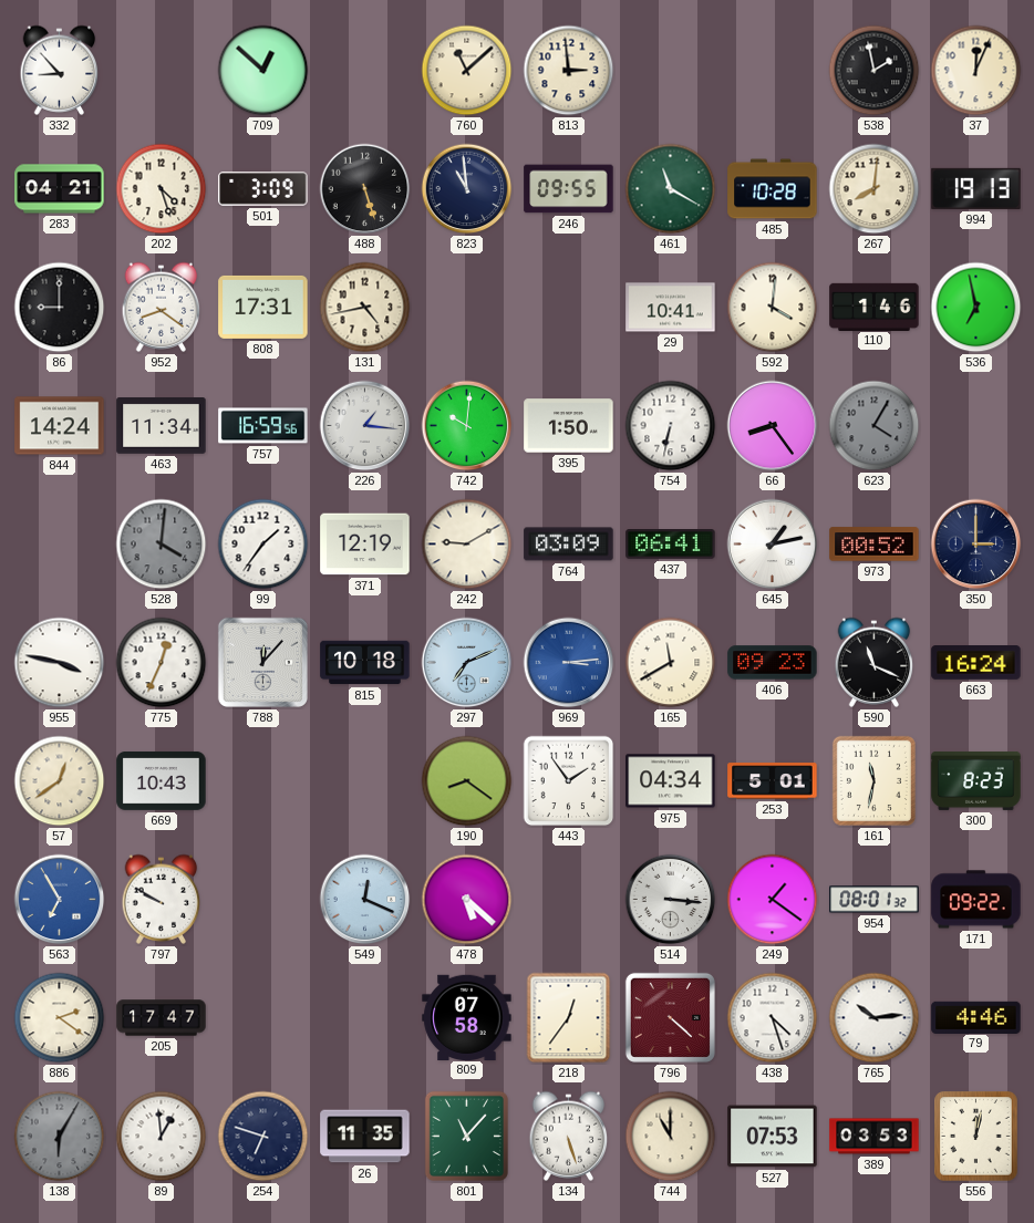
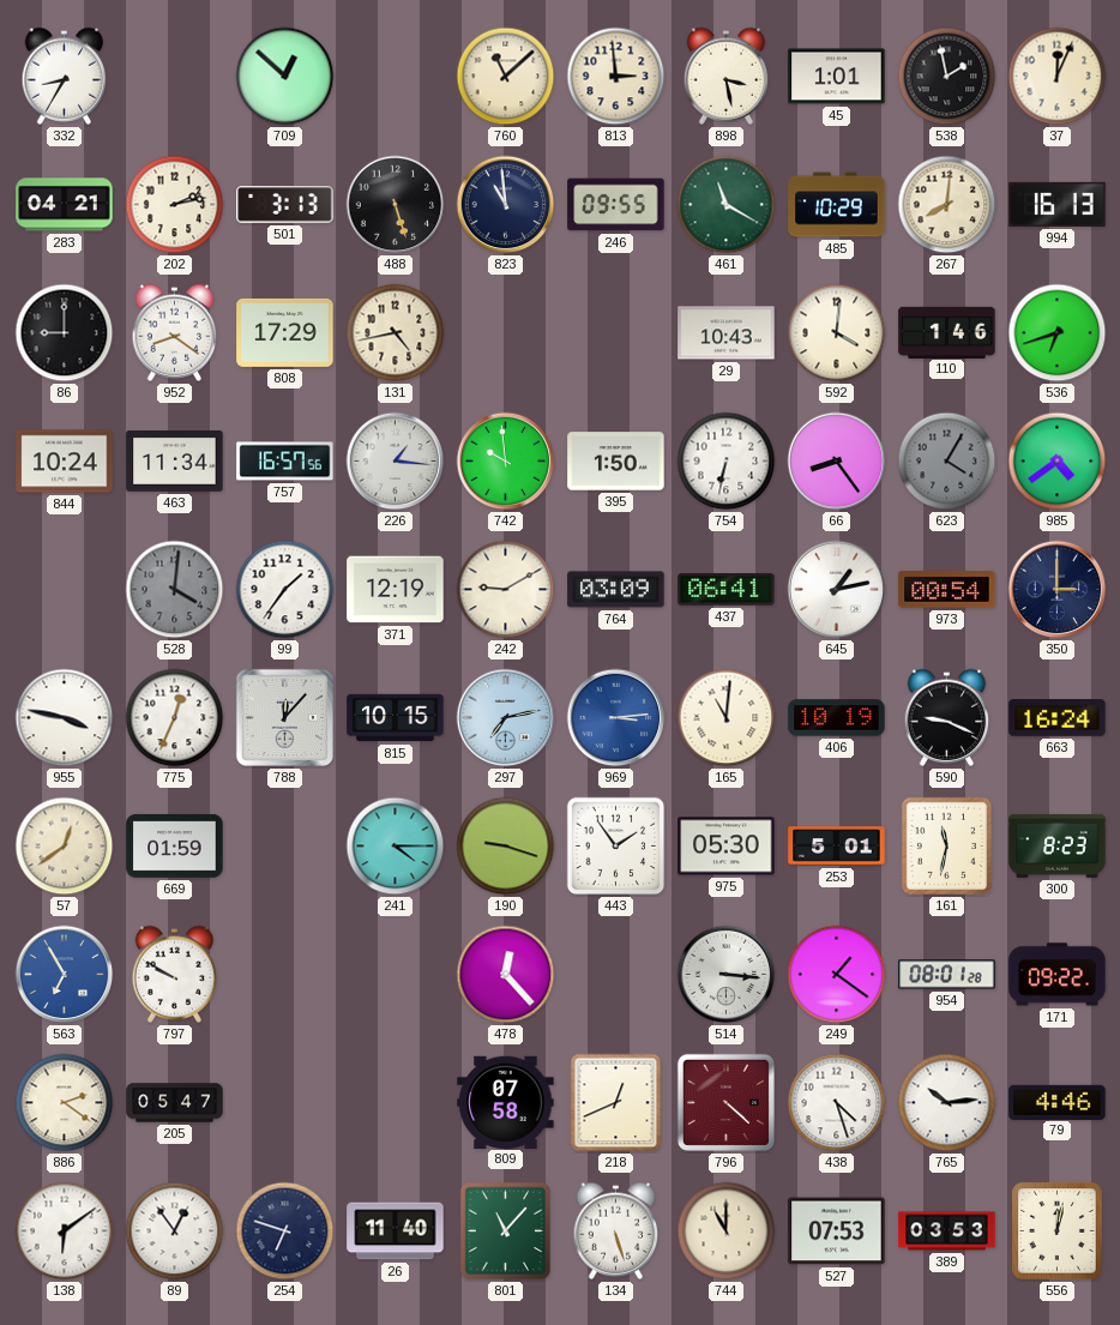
332: 8:53 -> 8:35 (65, 76)
898: none -> 3:28 (727, 76)
45: none -> 1:01 (837, 77)
202: 4:27 -> 2:13 (175, 205)
501: 3:09 -> 3:13 (285, 205)
485: 10:28 -> 10:29 (837, 205)
994: 19:13 -> 16:13 (1058, 204)
808: 17:31 -> 17:29 (285, 332)
29: 10:41 -> 10:43 (727, 333)
536: 6:58 -> 6:42 (1058, 333)
844: 14:24 -> 10:24 (65, 462)
757: 16:59 -> 16:57 (285, 462)
742: 10:01 -> 9:59 (506, 462)
985: none -> 4:39 (1058, 462)
973: 00:52 -> 00:54 (947, 590)
815: 10:18 -> 10:15 (396, 718)
297: 7:11 -> 7:13 (506, 718)
165: 11:40 -> 11:01 (727, 718)
406: 09:23 -> 10:19 (837, 718)
590: 11:19 -> 9:19 (947, 717)
669: 10:43 -> 01:59 (175, 845)
241: none -> 4:15 (396, 847)
190: 8:21 -> 9:18 (506, 847)
975: 04:34 -> 05:30 (727, 847)
549: 12:19 -> none (365, 900)
478: 5:22 -> 12:23 (506, 975)
954: 08:01:32 -> 08:01:28 (947, 975)
205: 17:47 -> 05:47 (175, 1103)
218: 12:36 -> 12:41 (616, 1103)
138: 6:05 -> 6:09 (65, 1231)
138 dial: grey -> white (65, 1231)
89: 12:59 -> 12:54 (175, 1231)
26: 11:35 -> 11:40 (396, 1231)
